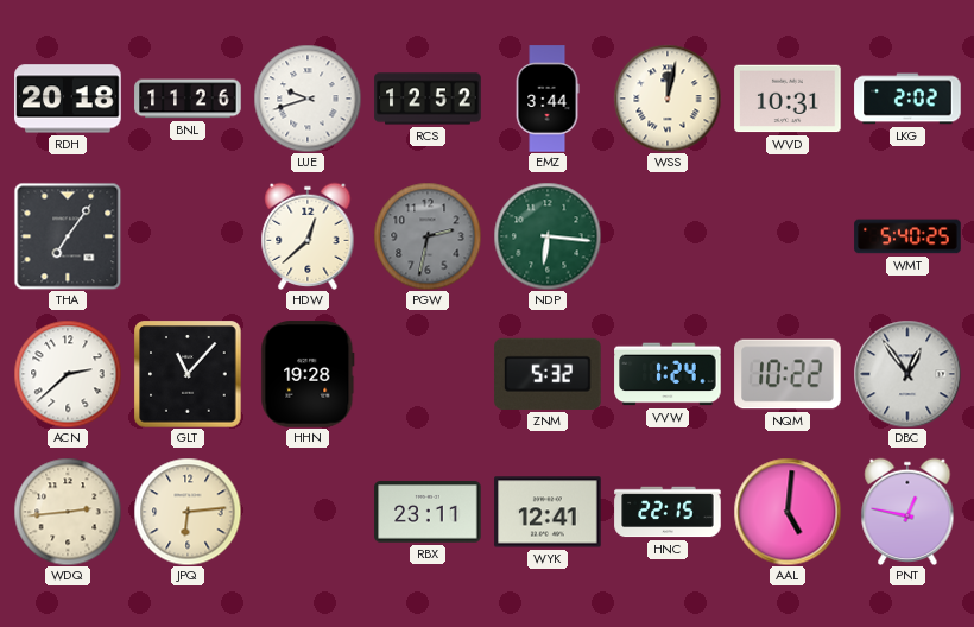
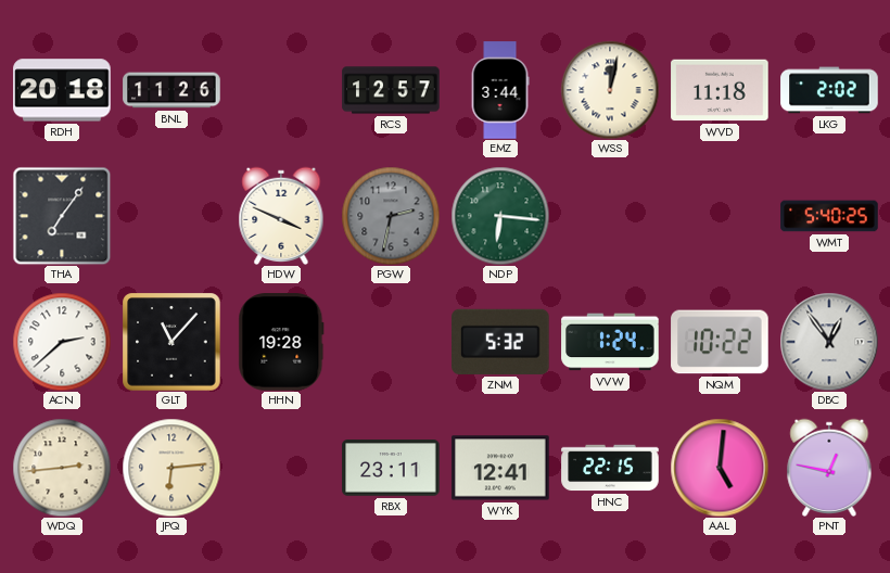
LUE: 9:42 -> none (308, 99)
RCS: 12:52 -> 12:57 (391, 90)
WVD: 10:31 -> 11:18 (720, 90)
HDW: 12:38 -> 3:49 (281, 215)
